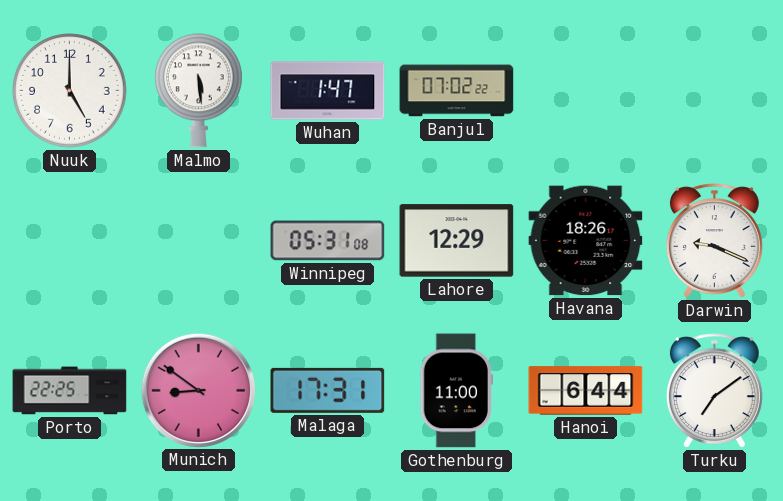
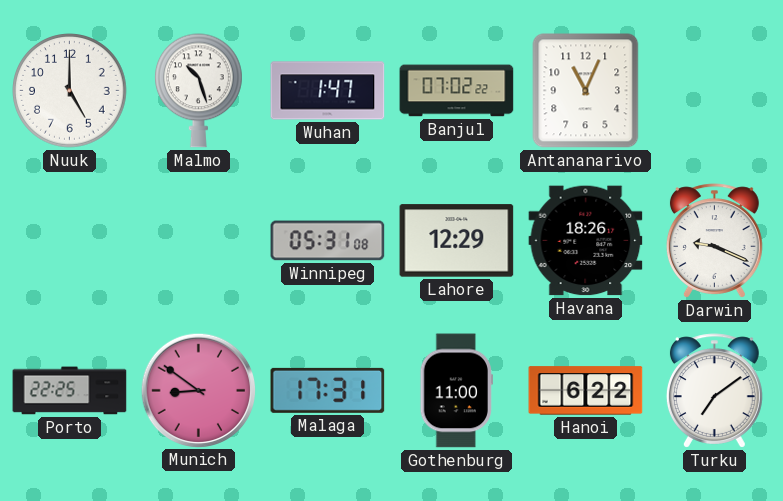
Malmo: 5:29 -> 10:27 (199, 91)
Antananarivo: none -> 11:04 (586, 91)
Hanoi: 6:44 -> 6:22 (586, 391)
